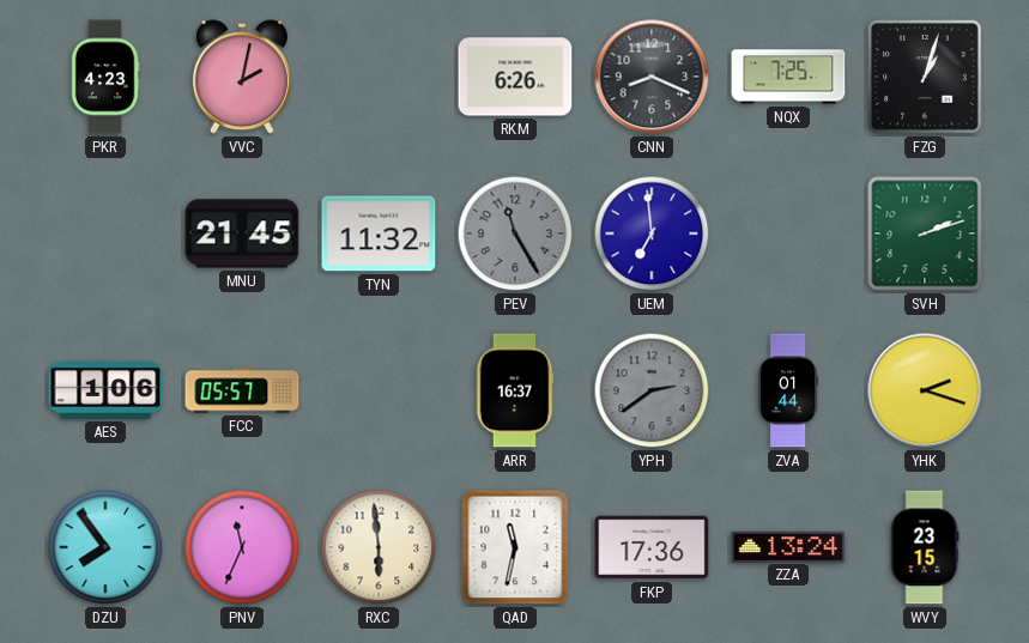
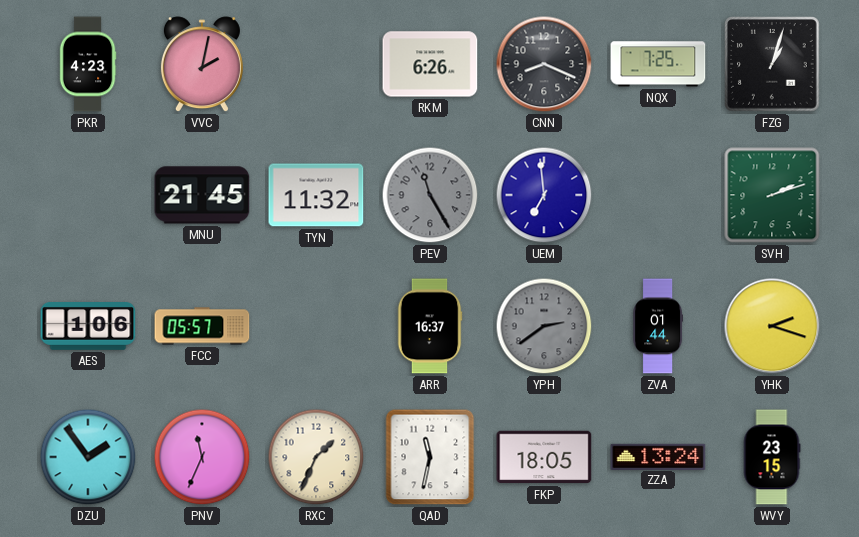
DZU: 7:54 -> 1:54 (88, 457)
RXC: 5:59 -> 1:34 (316, 457)
FKP: 17:36 -> 18:05 (544, 457)
